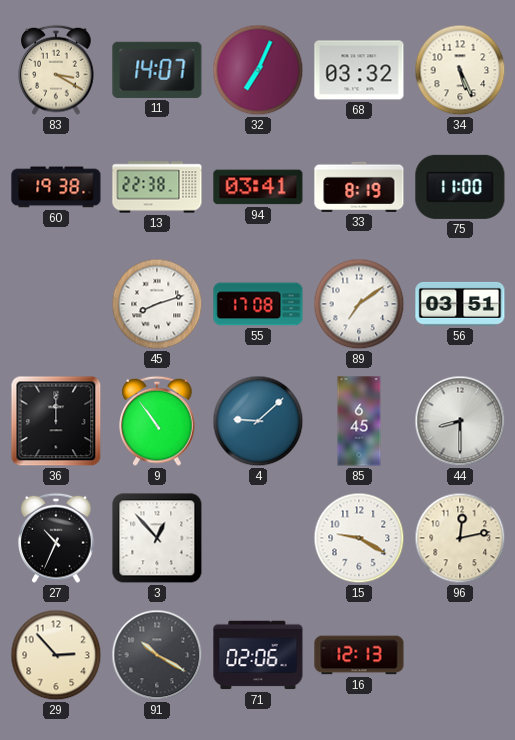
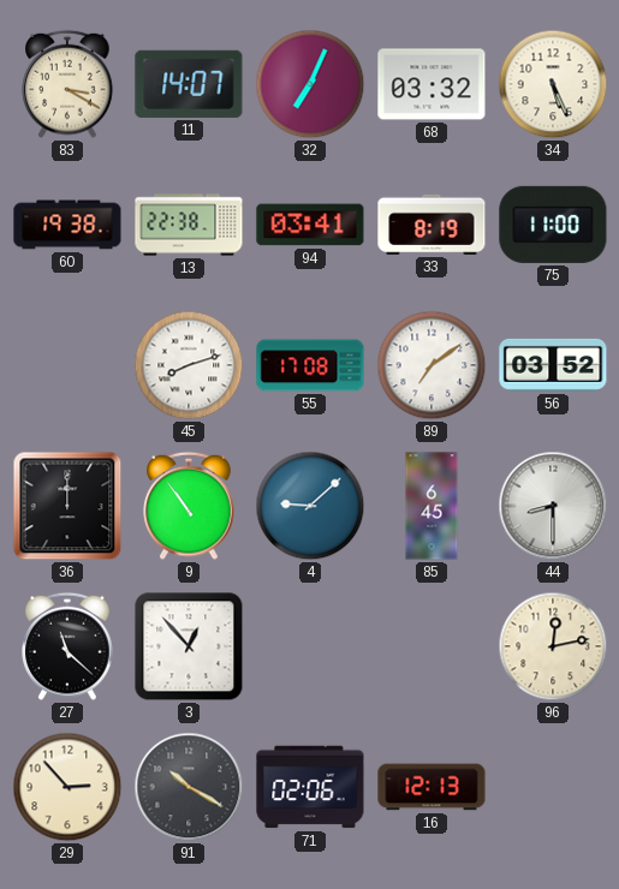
56: 03:51 -> 03:52 (553, 365)
27: 10:34 -> 11:22 (67, 646)
15: 9:20 -> none (359, 538)
